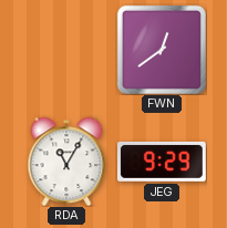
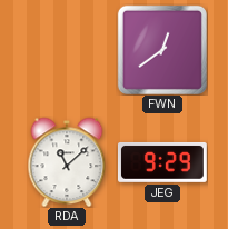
RDA: 11:05 -> 11:08 (67, 162)
